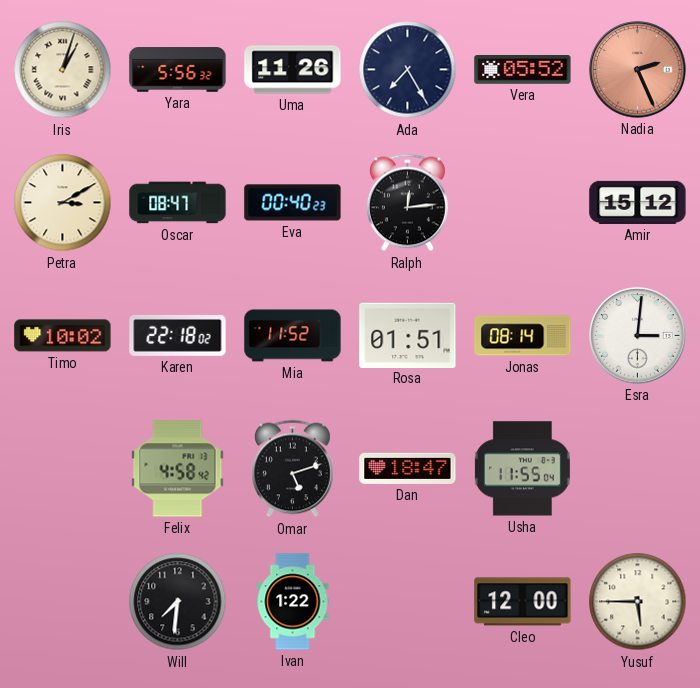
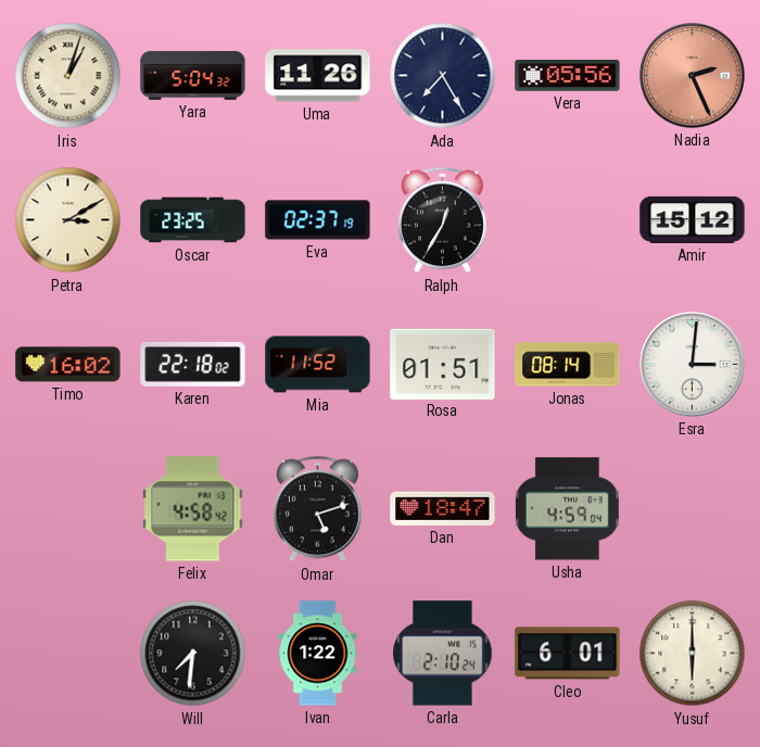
Yara: 5:56 -> 5:04 (193, 76)
Vera: 05:52 -> 05:56 (568, 76)
Oscar: 08:47 -> 23:25 (193, 220)
Eva: 00:40 -> 02:37 (318, 220)
Ralph: 12:14 -> 12:35 (442, 220)
Timo: 10:02 -> 16:02 (68, 365)
Usha: 11:55 -> 4:59 (567, 509)
Carla: none -> 2:10 (443, 654)
Cleo: 12:00 -> 6:01 (568, 654)
Yusuf: 5:45 -> 6:00 (693, 654)
